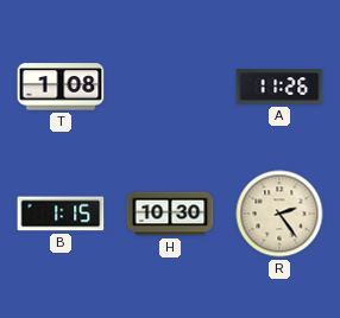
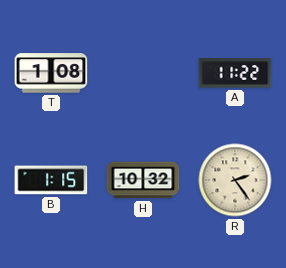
A: 11:26 -> 11:22 (235, 73)
H: 10:30 -> 10:32 (143, 180)
